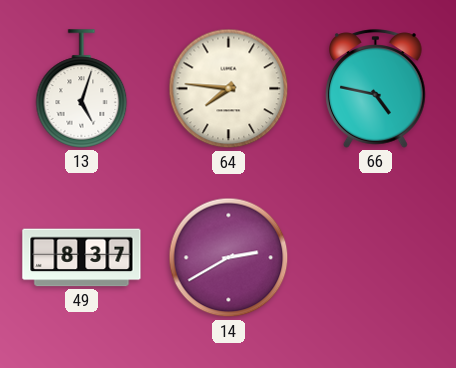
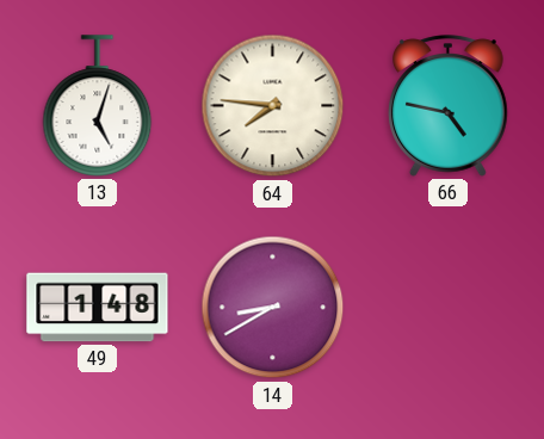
49: 8:37 -> 1:48 (98, 308)
14: 2:40 -> 8:40 (273, 308)
